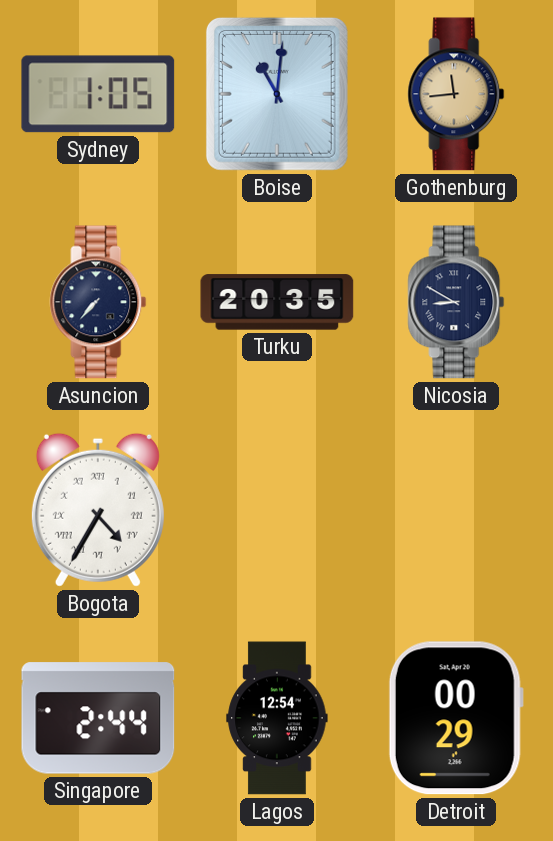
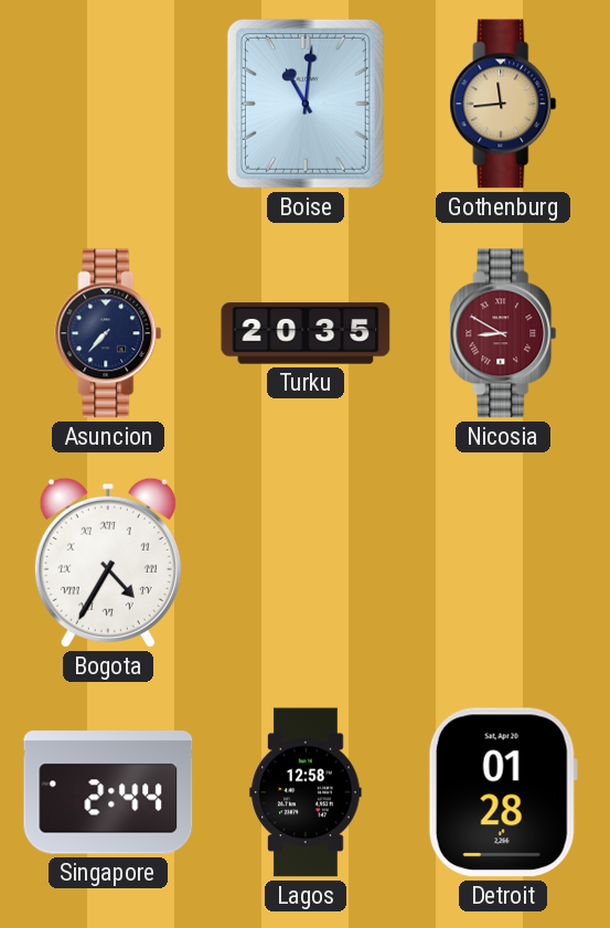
Sydney: 1:05 -> none (98, 94)
Nicosia dial: navy -> burgundy (503, 333)
Lagos: 12:54 -> 12:58 (306, 792)
Detroit: 00:29 -> 01:28 (503, 792)
